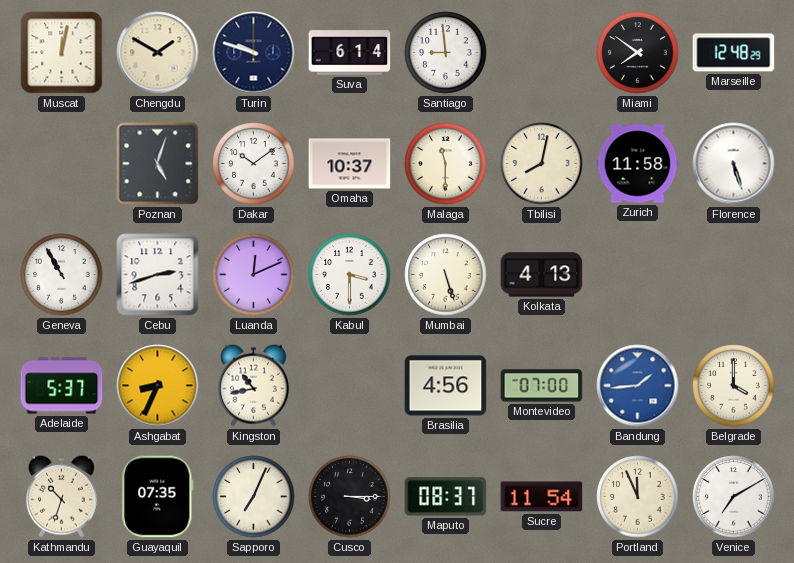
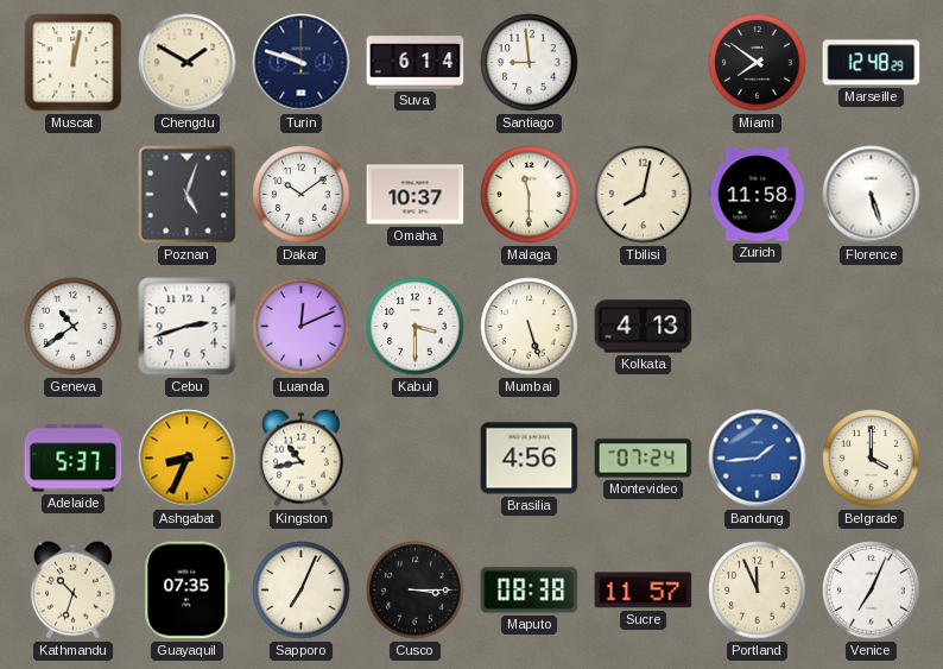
Geneva: 10:55 -> 10:39 (74, 327)
Montevideo: 07:00 -> 07:24 (644, 459)
Maputo: 08:37 -> 08:38 (530, 591)
Sucre: 11:54 -> 11:57 (644, 591)
Venice: 7:10 -> 7:04 (872, 591)
